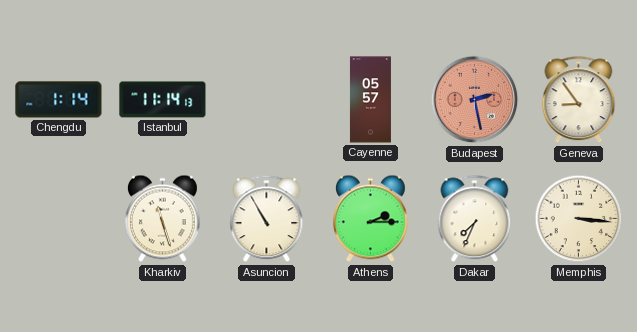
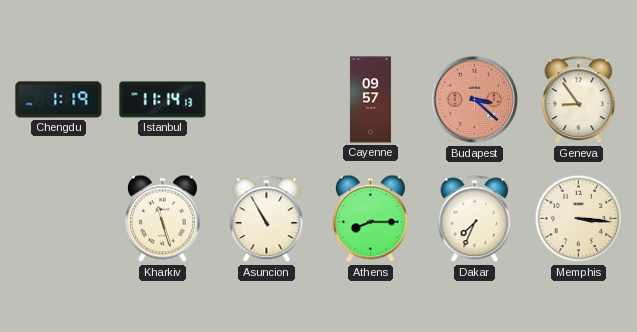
Chengdu: 1:14 -> 1:19 (59, 100)
Cayenne: 05:57 -> 09:57 (370, 100)
Budapest: 2:28 -> 3:22 (475, 100)
Athens: 2:15 -> 8:15 (370, 219)
